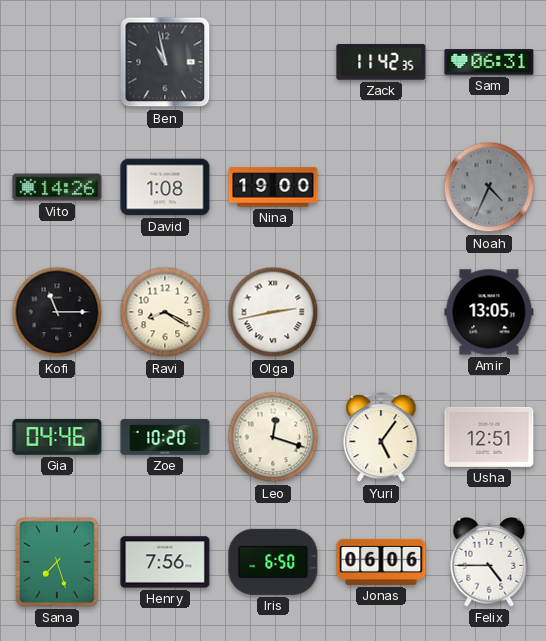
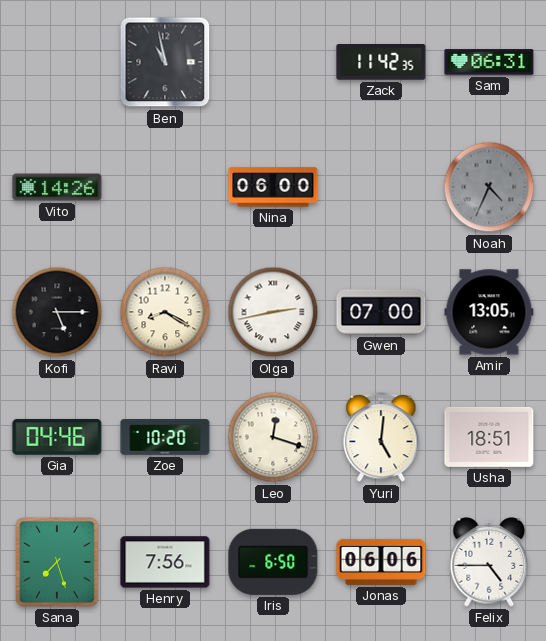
David: 1:08 -> none (165, 187)
Nina: 19:00 -> 06:00 (273, 187)
Kofi: 11:15 -> 5:15 (57, 312)
Gwen: none -> 07:00 (381, 312)
Yuri: 5:06 -> 5:01 (381, 438)
Usha: 12:51 -> 18:51 (489, 437)
